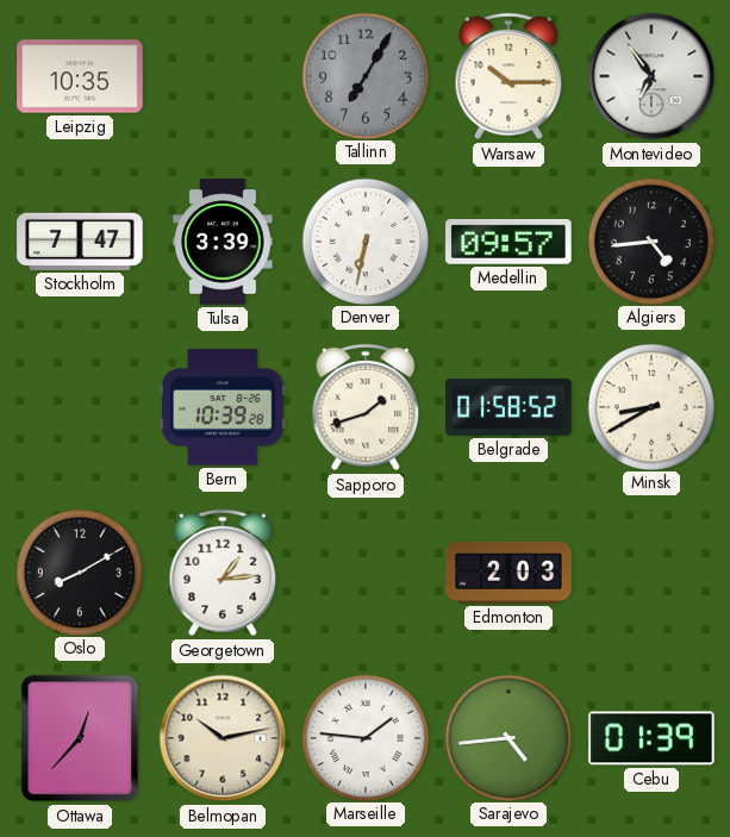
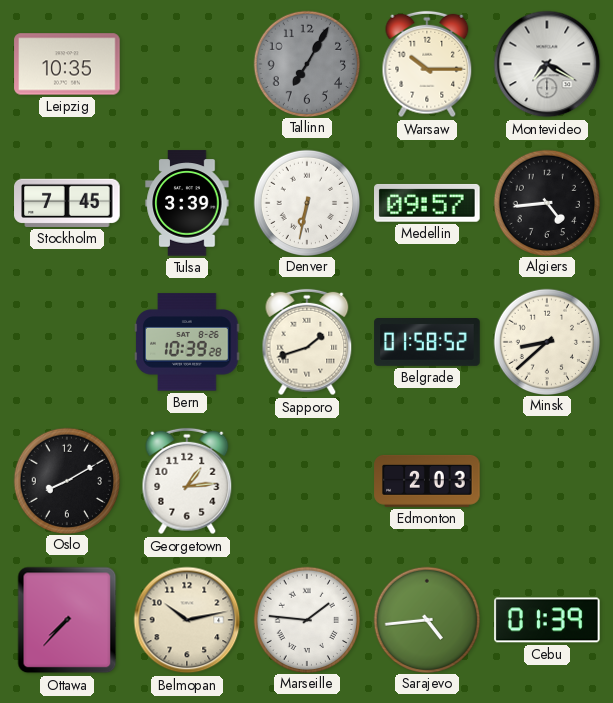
Montevideo: 6:54 -> 7:20 (547, 64)
Stockholm: 7:47 -> 7:45 (67, 203)
Minsk: 8:40 -> 8:38 (546, 341)
Ottawa: 12:37 -> 7:37 (67, 620)
